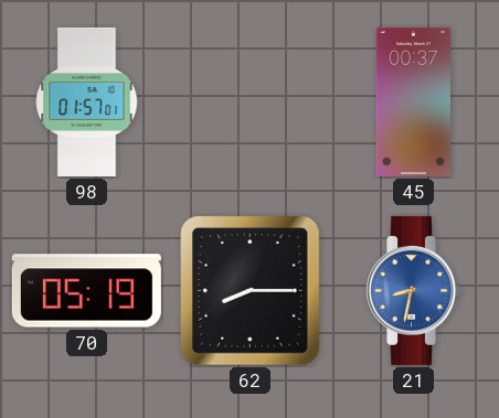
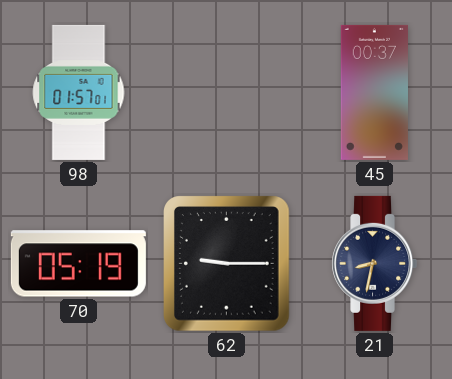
62: 8:15 -> 9:15 (227, 264)
21 dial: blue -> navy (375, 263)
